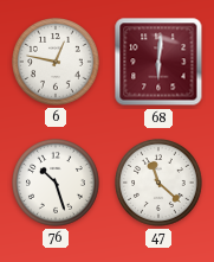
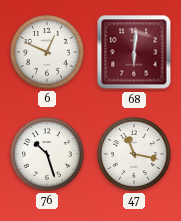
6: 12:47 -> 12:49 (48, 53)
47: 11:22 -> 11:17 (135, 155)
